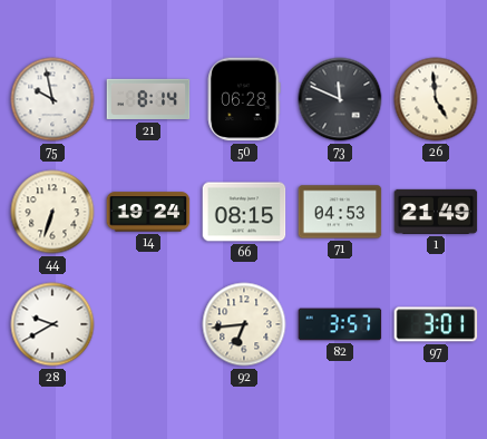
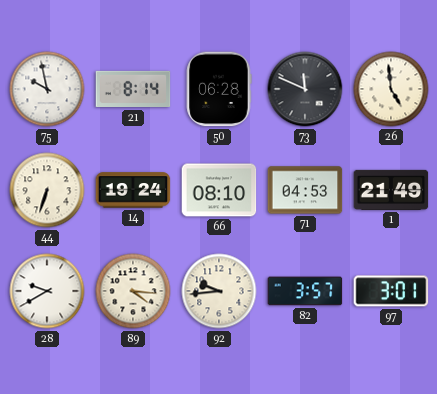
66: 08:15 -> 08:10 (219, 190)
89: none -> 4:16 (133, 291)
92: 6:44 -> 9:44 (219, 291)
